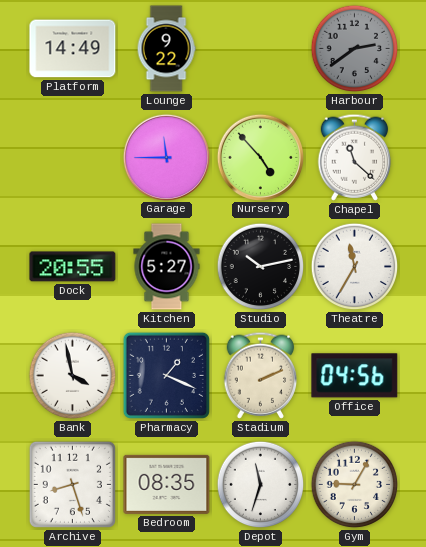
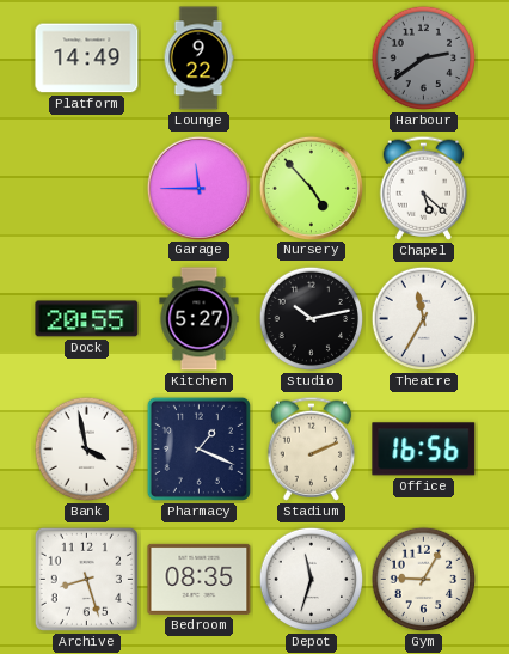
Chapel: 11:22 -> 5:22 (424, 188)
Office: 04:56 -> 16:56 (424, 450)
